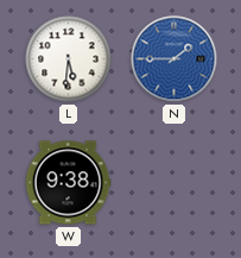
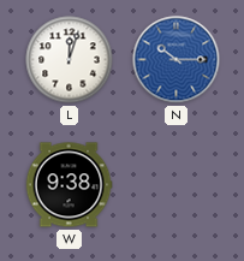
L: 5:31 -> 12:03 (70, 60)
N: 1:45 -> 10:15 (177, 60)
